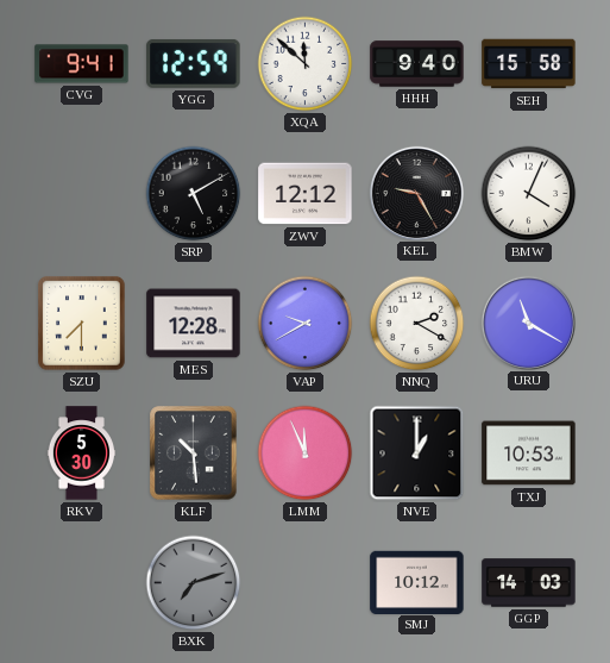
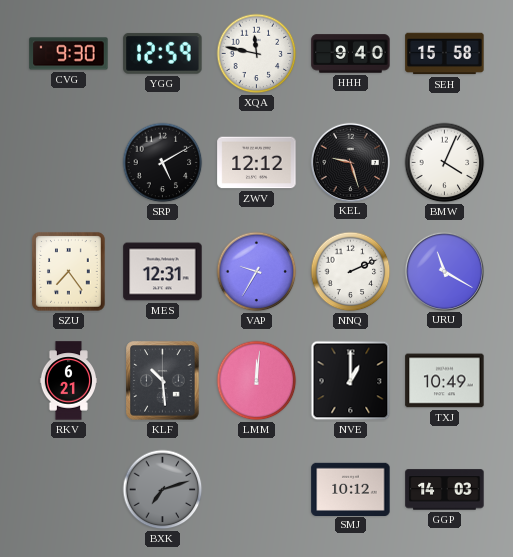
CVG: 9:41 -> 9:30 (69, 54)
XQA: 11:52 -> 11:47 (257, 54)
KEL: 9:25 -> 9:27 (350, 162)
SZU: 7:30 -> 7:24 (69, 272)
MES: 12:28 -> 12:31 (163, 272)
VAP: 9:40 -> 9:35 (257, 272)
NNQ: 2:20 -> 2:11 (351, 272)
RKV: 5:30 -> 6:21 (68, 381)
LMM: 11:56 -> 12:01 (257, 381)
TXJ: 10:53 -> 10:49 (445, 381)
